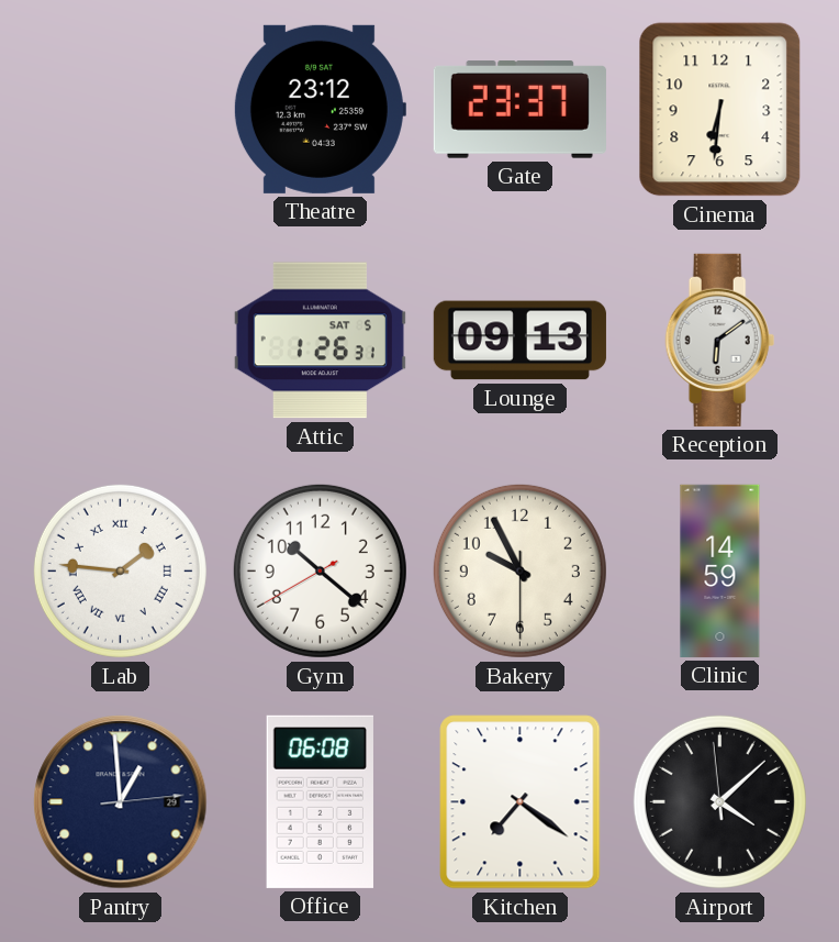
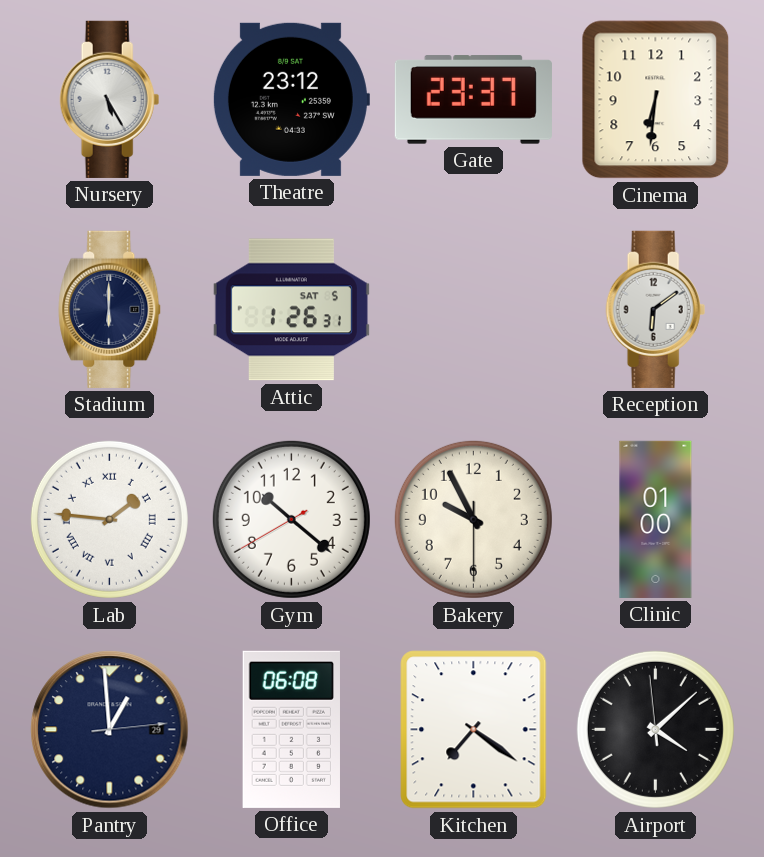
Nursery: none -> 5:25 (110, 99)
Stadium: none -> 6:00 (110, 309)
Lounge: 09:13 -> none (519, 341)
Clinic: 14:59 -> 01:00 (656, 519)
